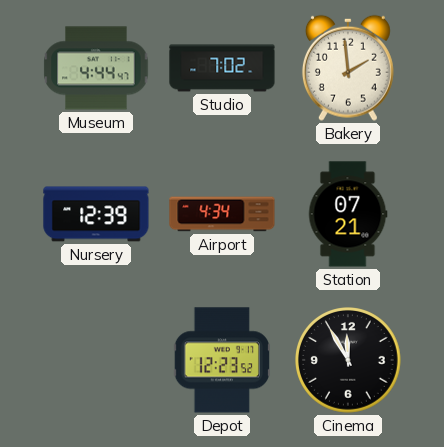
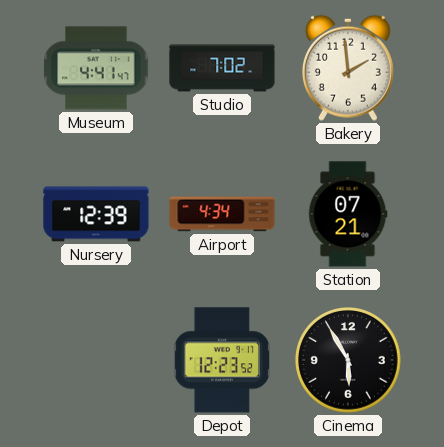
Museum: 4:44 -> 4:41 (96, 68)
Cinema: 11:55 -> 5:55 (349, 361)
